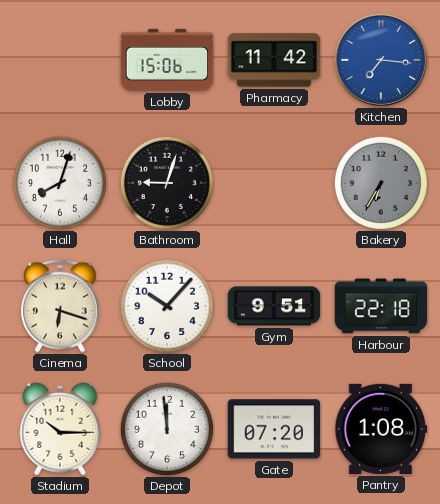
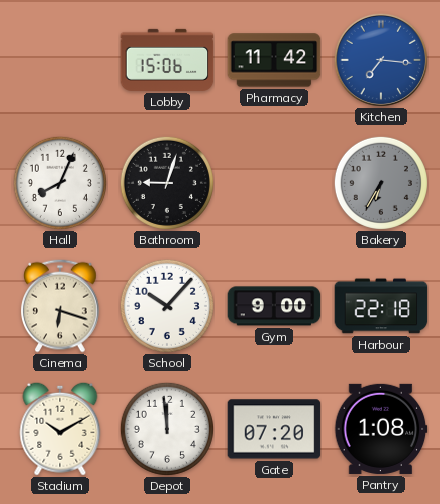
Hall: 8:03 -> 8:04 (60, 183)
Gym: 9:51 -> 9:00 (274, 306)
Stadium: 10:15 -> 10:10 (60, 429)
